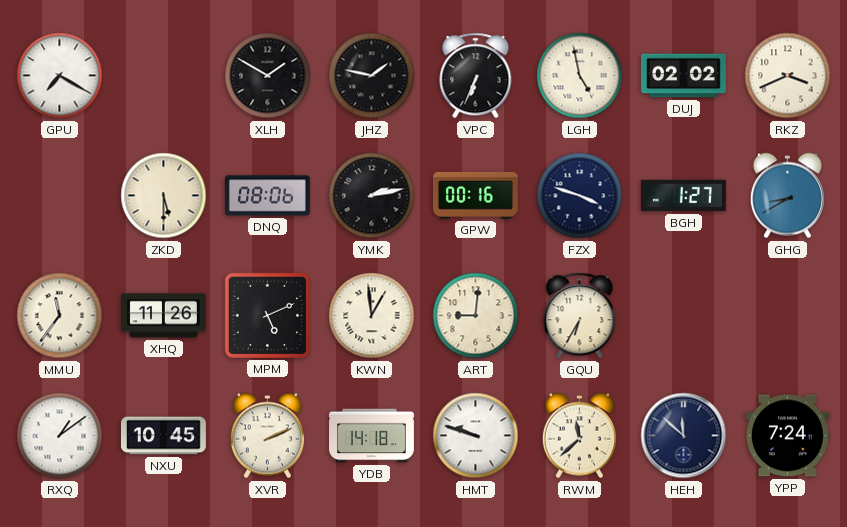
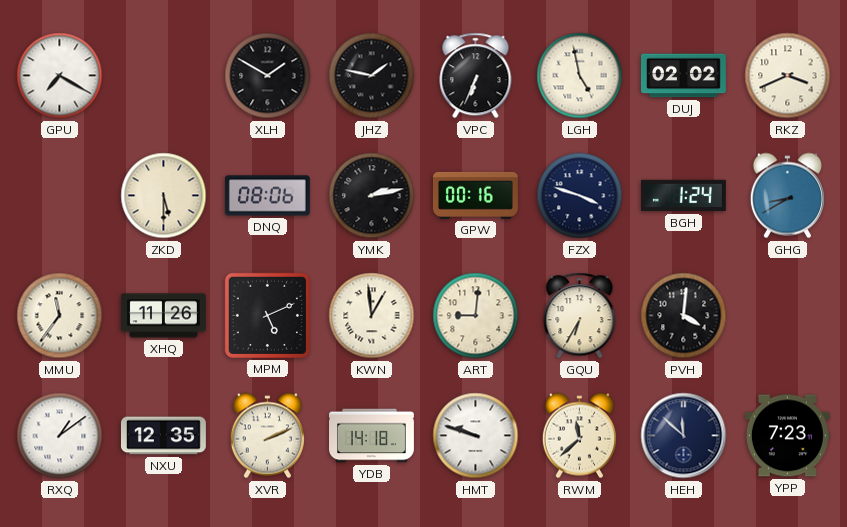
BGH: 1:27 -> 1:24 (683, 196)
PVH: none -> 4:01 (684, 316)
NXU: 10:45 -> 12:35 (163, 436)
YPP: 7:24 -> 7:23 (787, 436)
